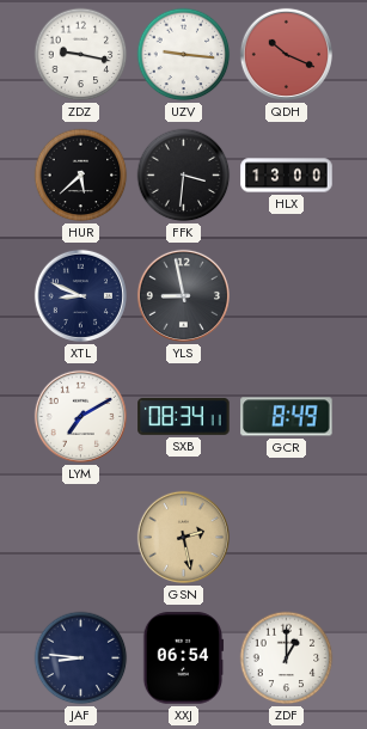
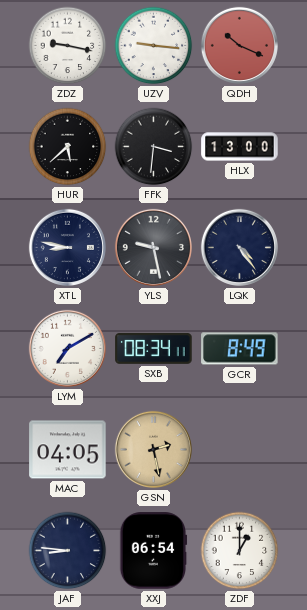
XTL: 8:49 -> 8:47 (67, 247)
YLS: 8:58 -> 9:28 (153, 247)
LQK: none -> 4:24 (239, 247)
MAC: none -> 04:05 (68, 450)
